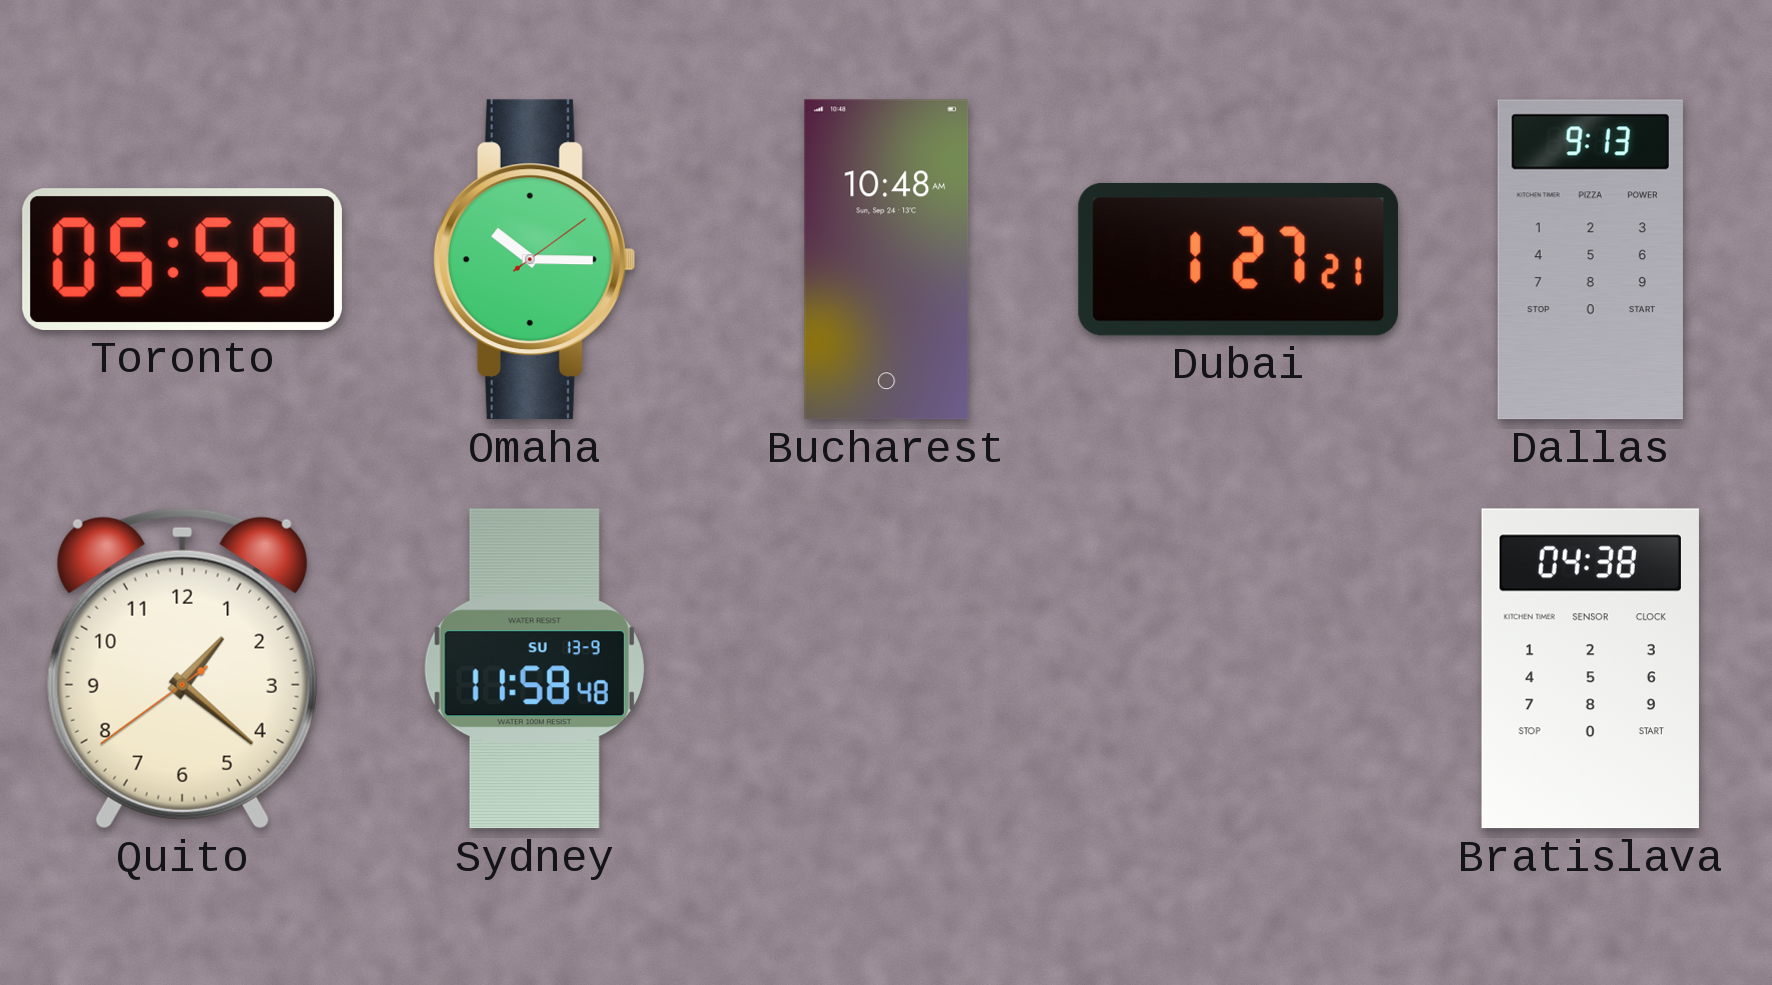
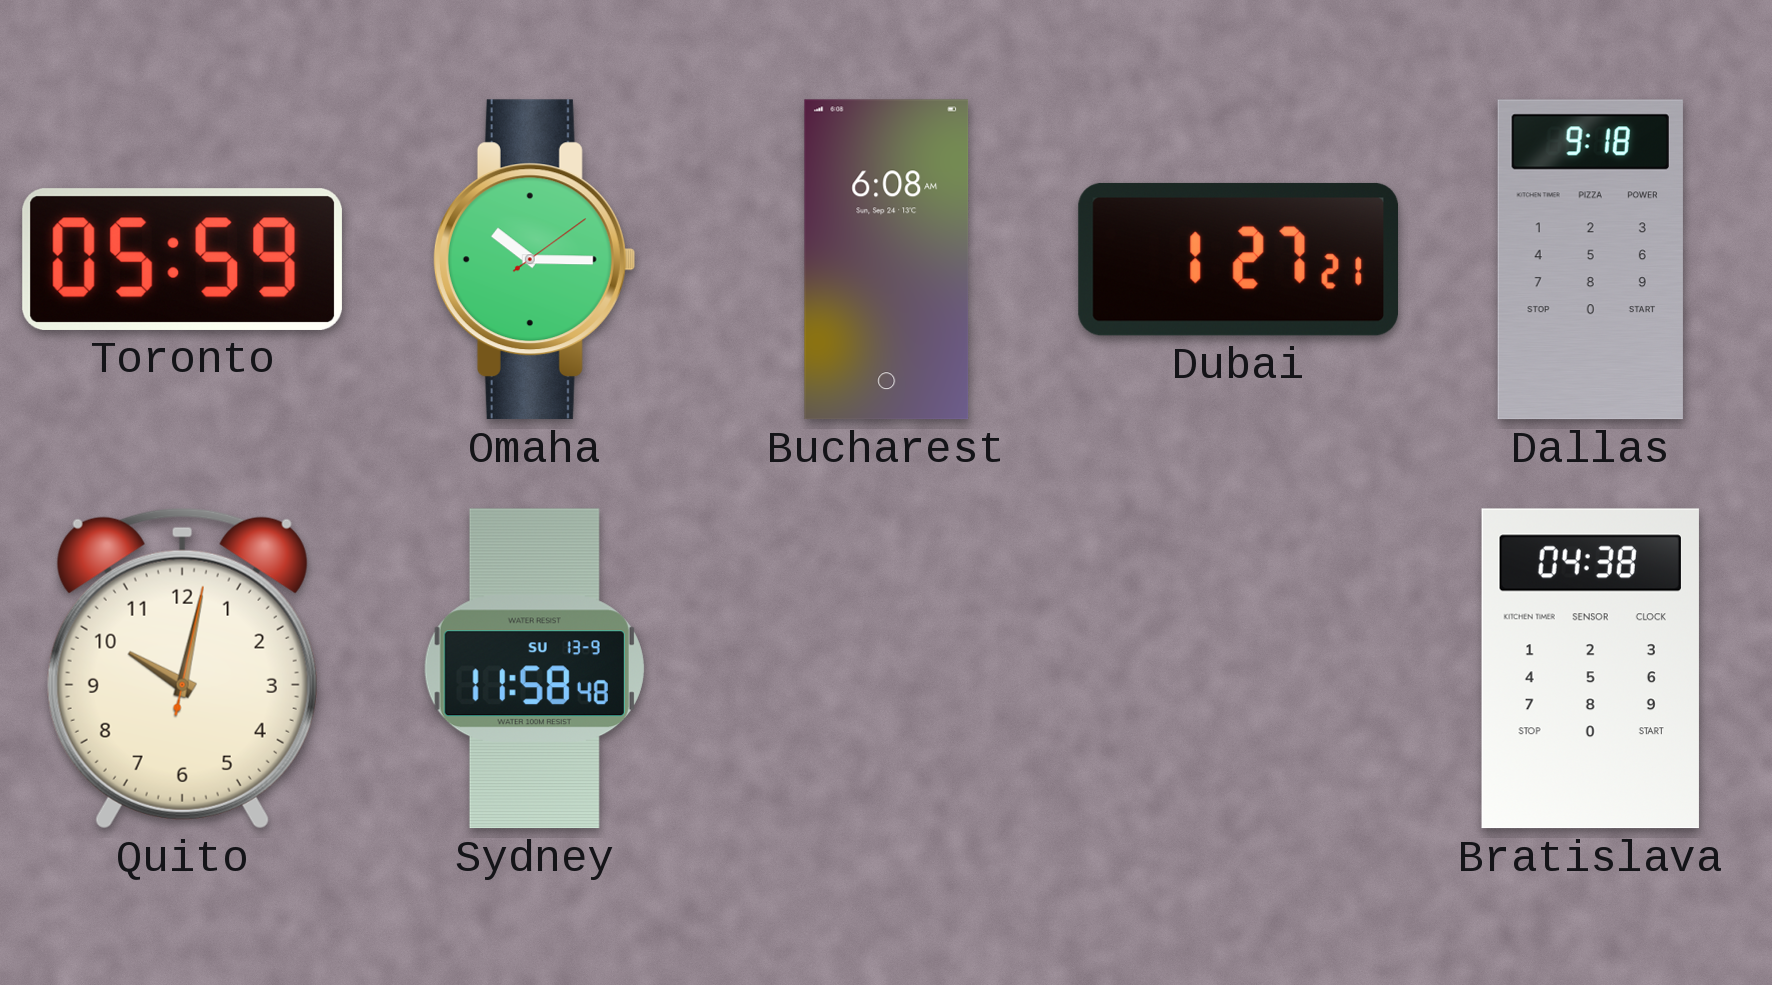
Bucharest: 10:48 -> 6:08 (887, 260)
Dallas: 9:13 -> 9:18 (1590, 260)
Quito: 1:21 -> 10:02 (182, 668)
